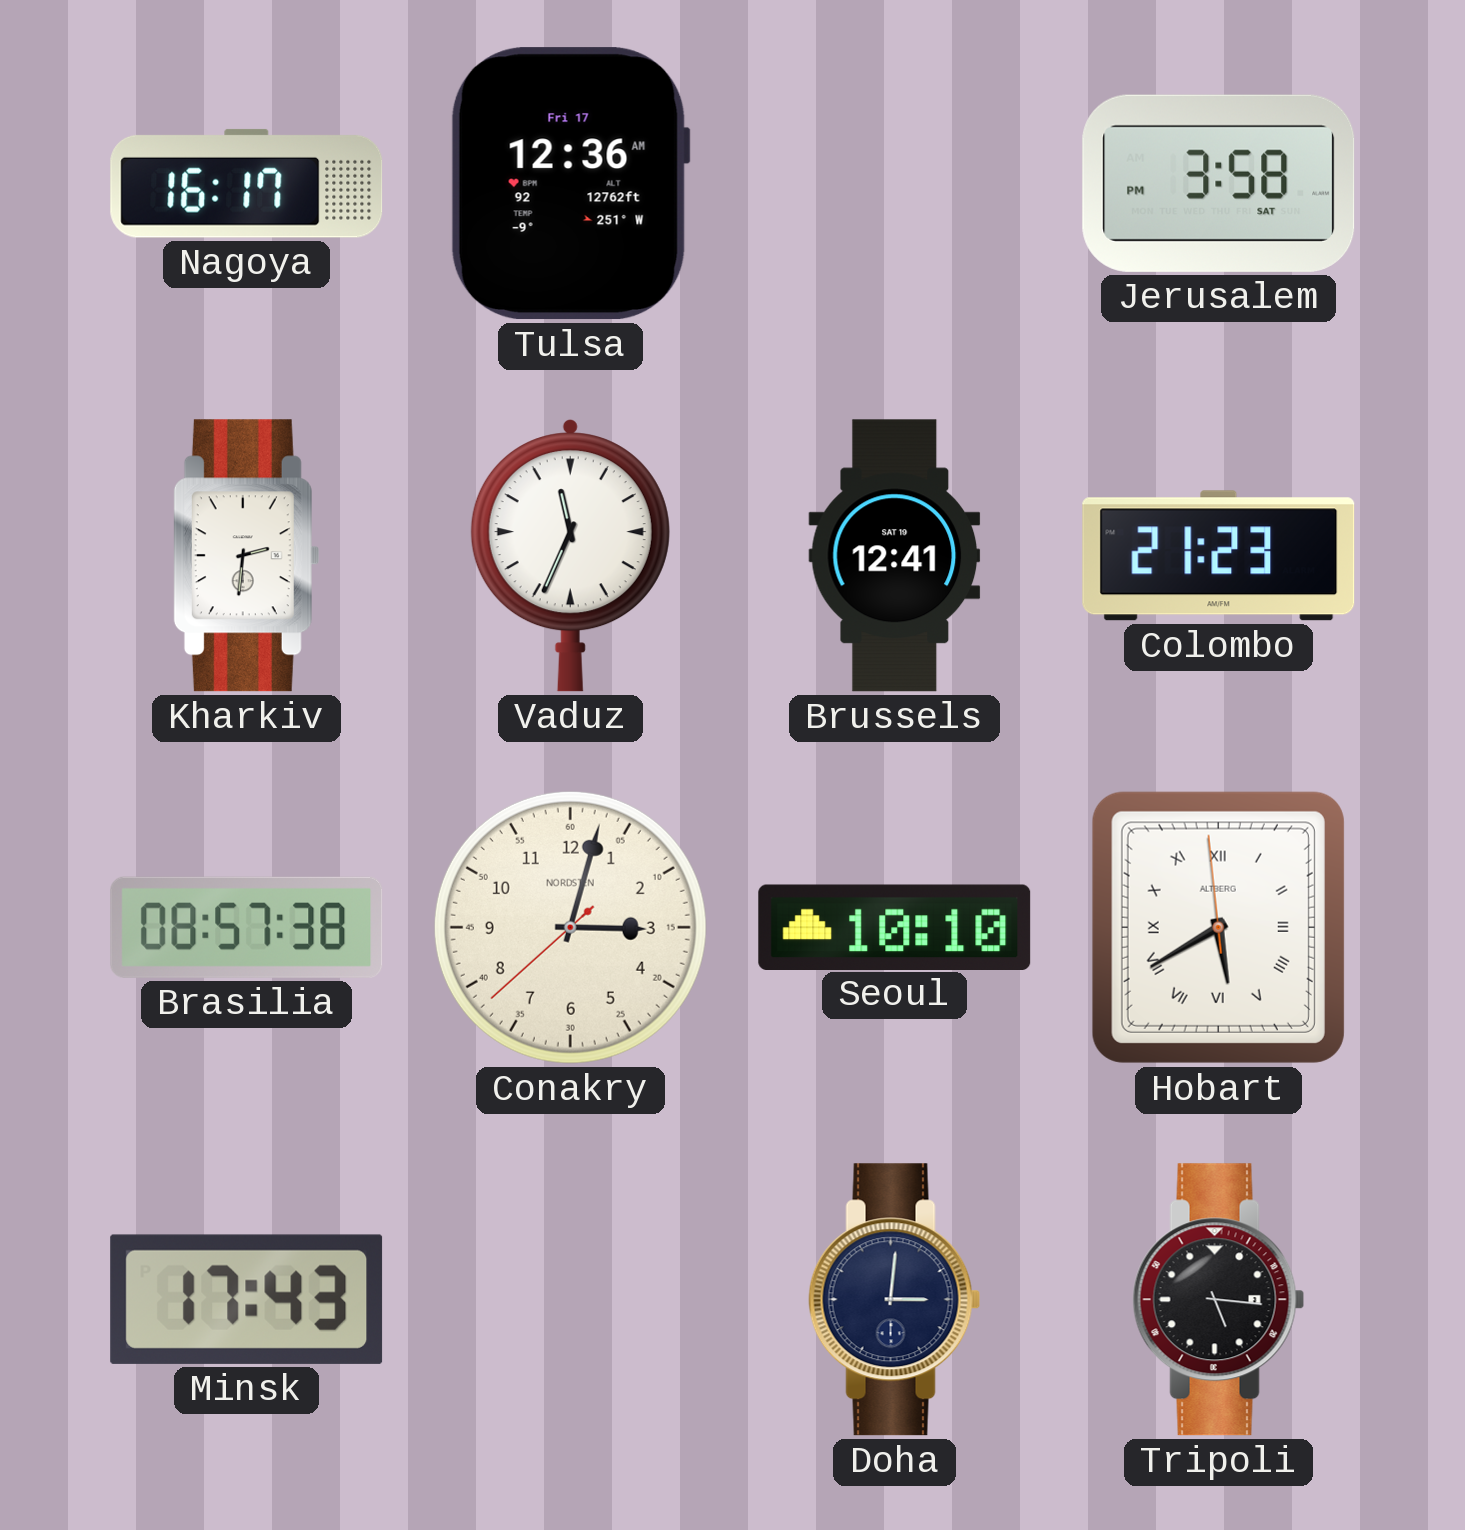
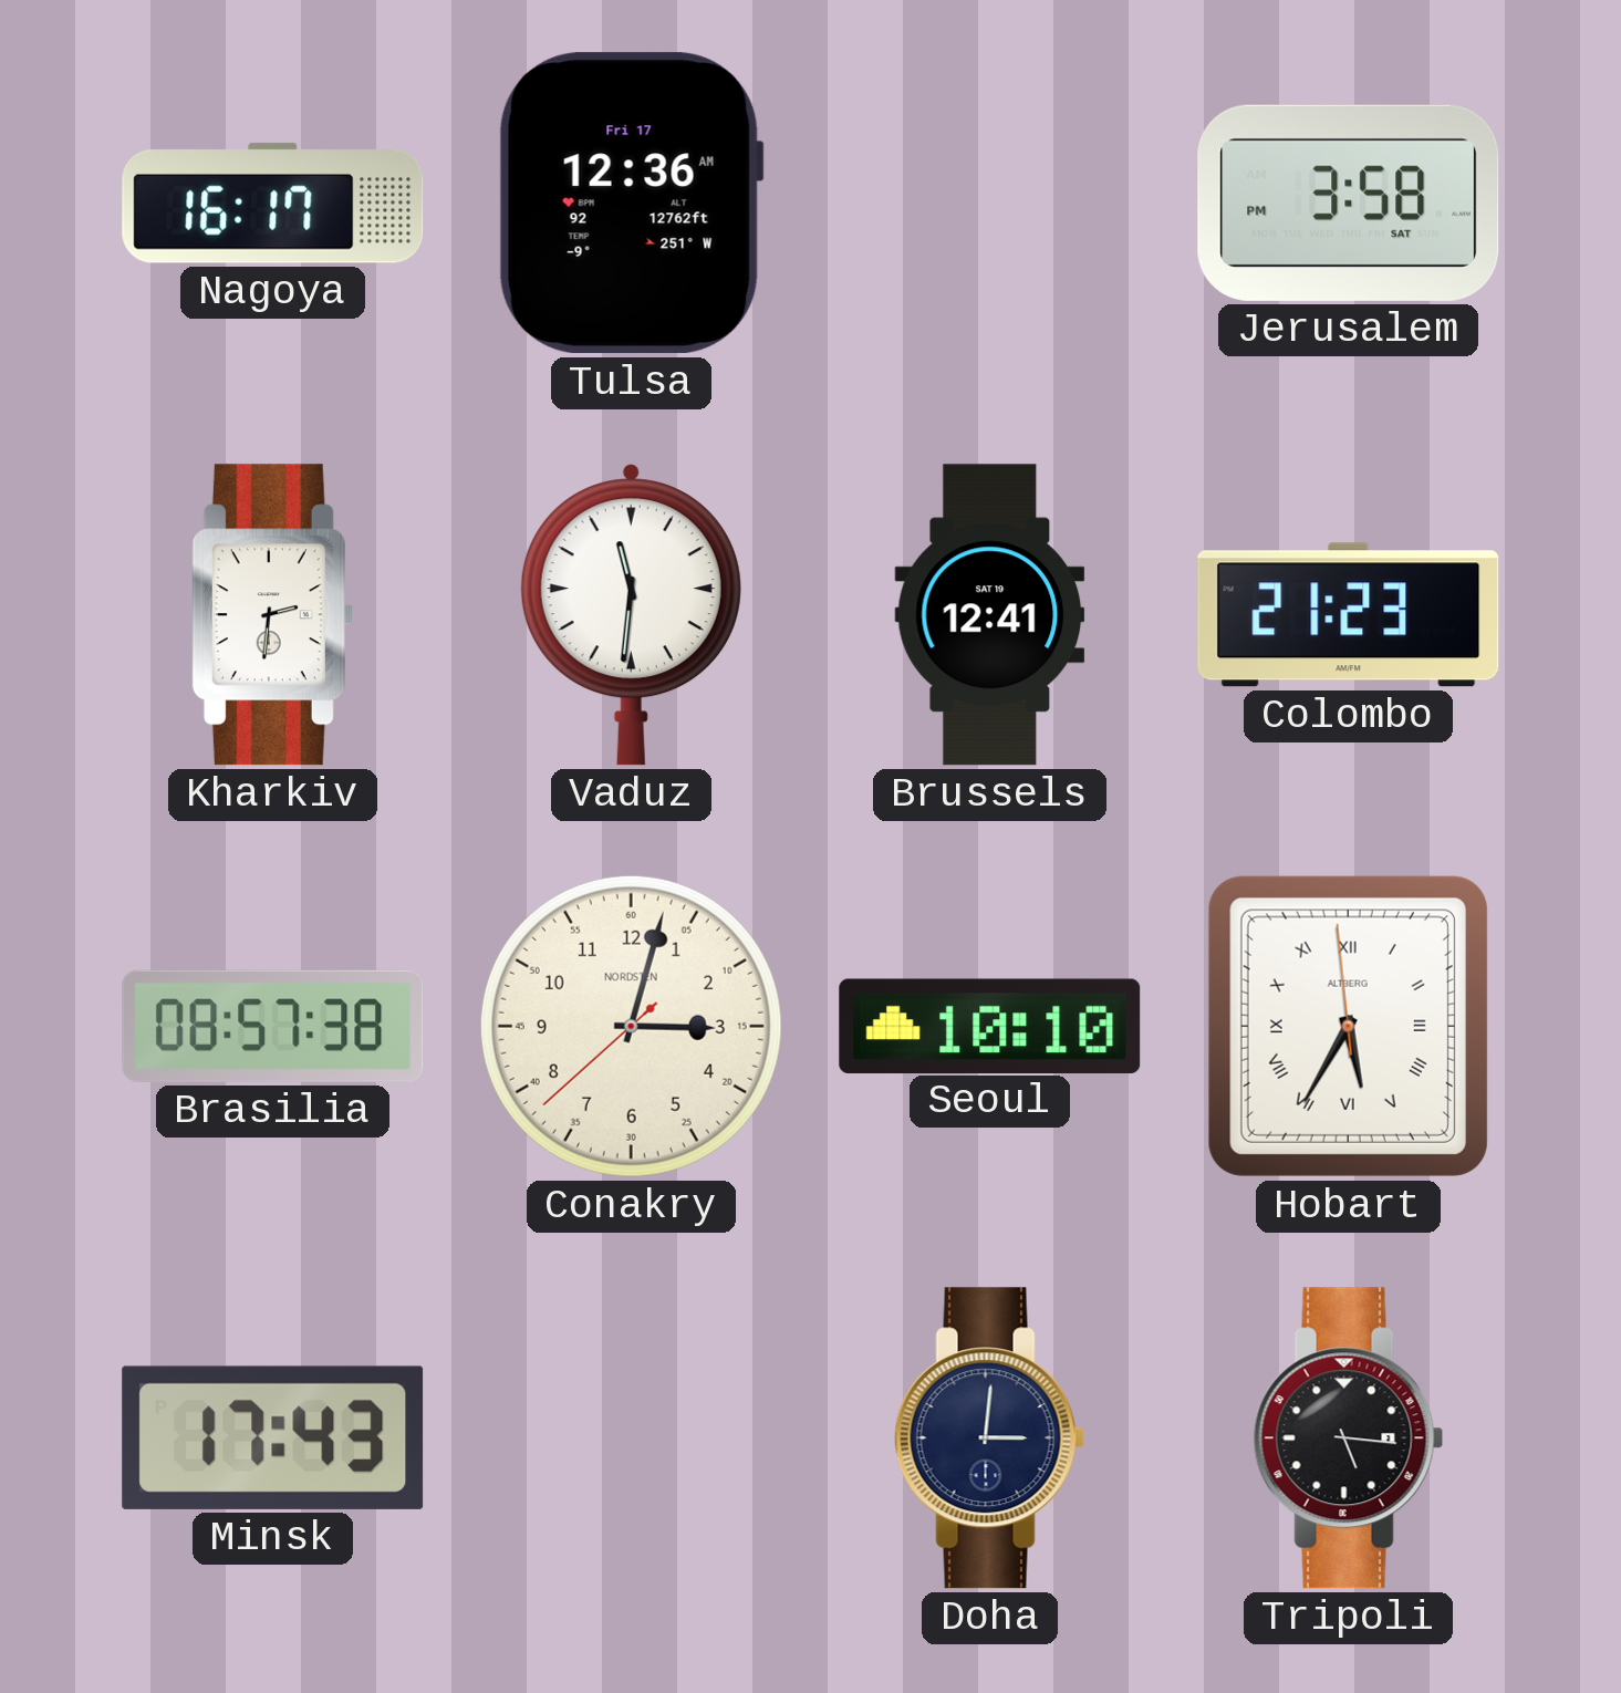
Vaduz: 11:34 -> 11:31 (631, 615)
Hobart: 5:39 -> 5:34 (1348, 1026)
